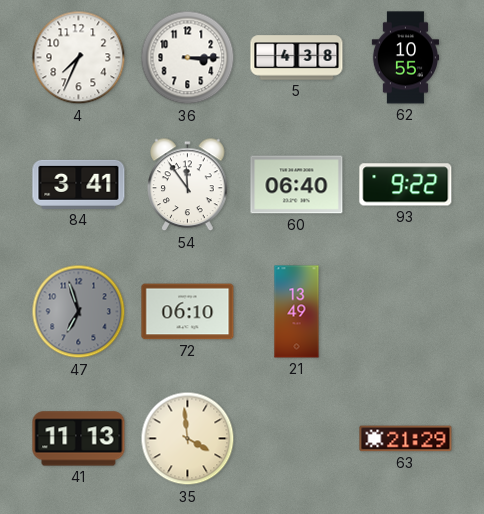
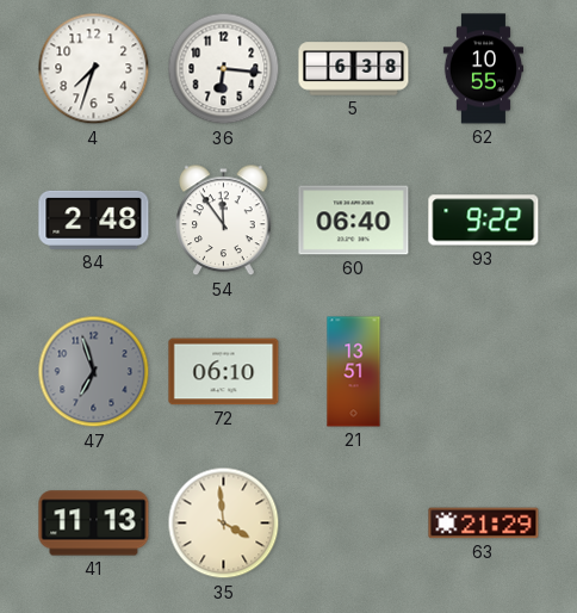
4: 7:34 -> 7:33 (94, 69)
36: 3:15 -> 6:16 (224, 69)
5: 4:38 -> 6:38 (354, 69)
84: 3:41 -> 2:48 (94, 219)
21: 13:49 -> 13:51 (354, 372)
